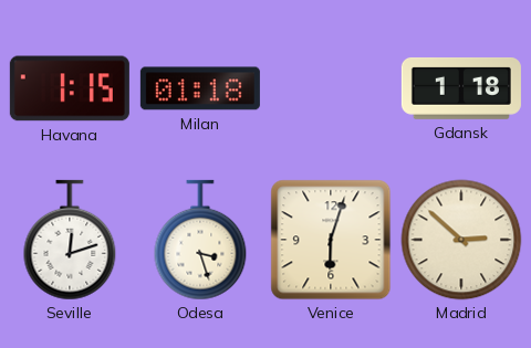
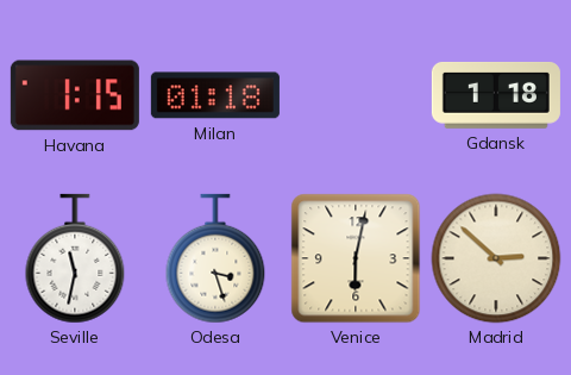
Seville: 12:12 -> 11:32 (75, 258)
Venice: 6:03 -> 6:02 (356, 258)
